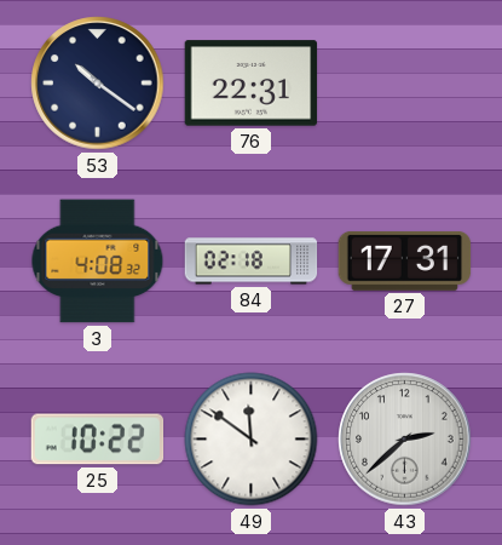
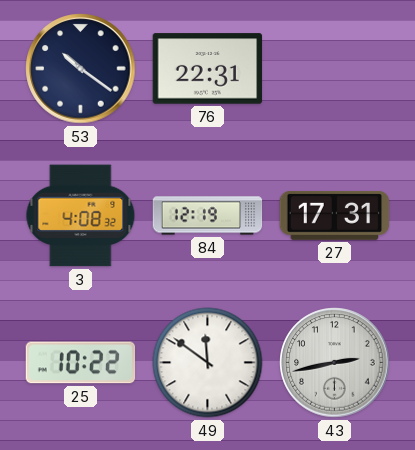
84: 02:18 -> 12:19 (208, 216)
43: 2:38 -> 2:43 (335, 363)
